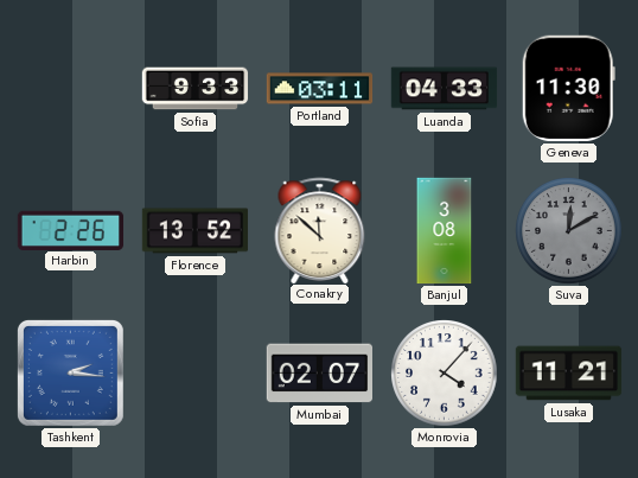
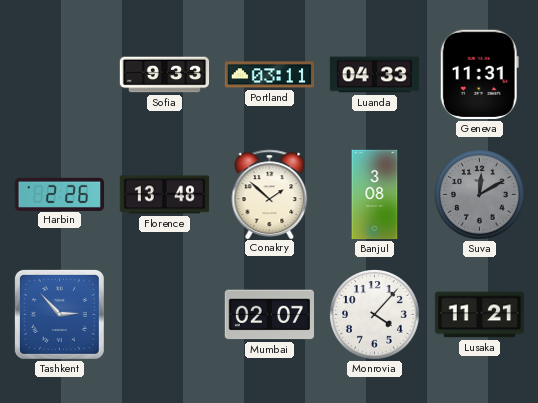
Geneva: 11:30 -> 11:31 (479, 74)
Florence: 13:52 -> 13:48 (165, 195)
Conakry: 11:52 -> 1:52 (270, 194)
Tashkent: 2:16 -> 2:53 (59, 314)
